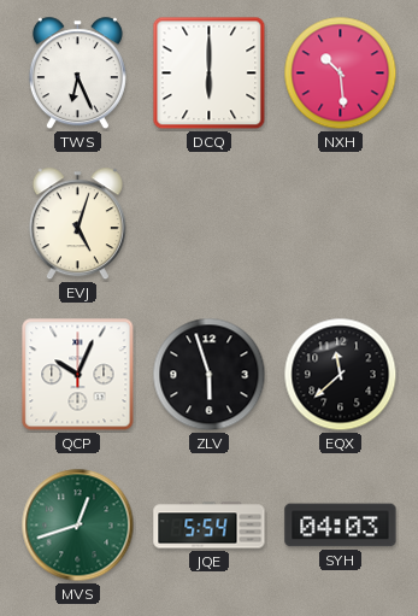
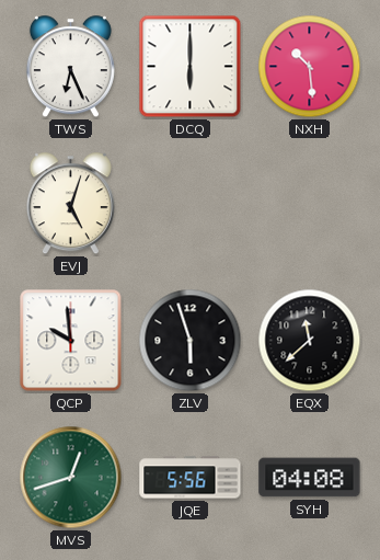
QCP: 10:04 -> 9:59 (71, 341)
JQE: 5:54 -> 5:56 (191, 478)
SYH: 04:03 -> 04:08 (310, 478)
